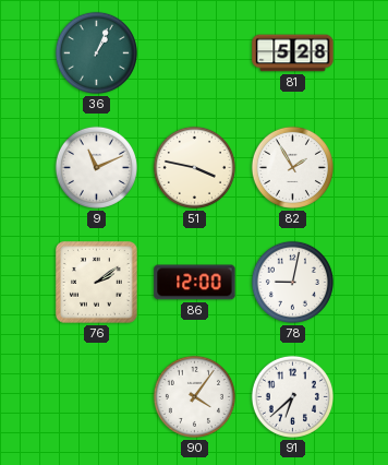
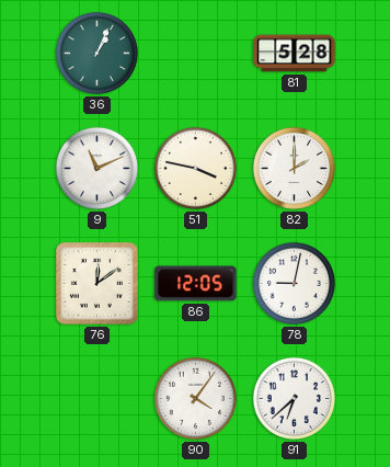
82: 1:55 -> 2:00 (294, 168)
76: 2:09 -> 12:09 (97, 284)
86: 12:00 -> 12:05 (196, 284)
